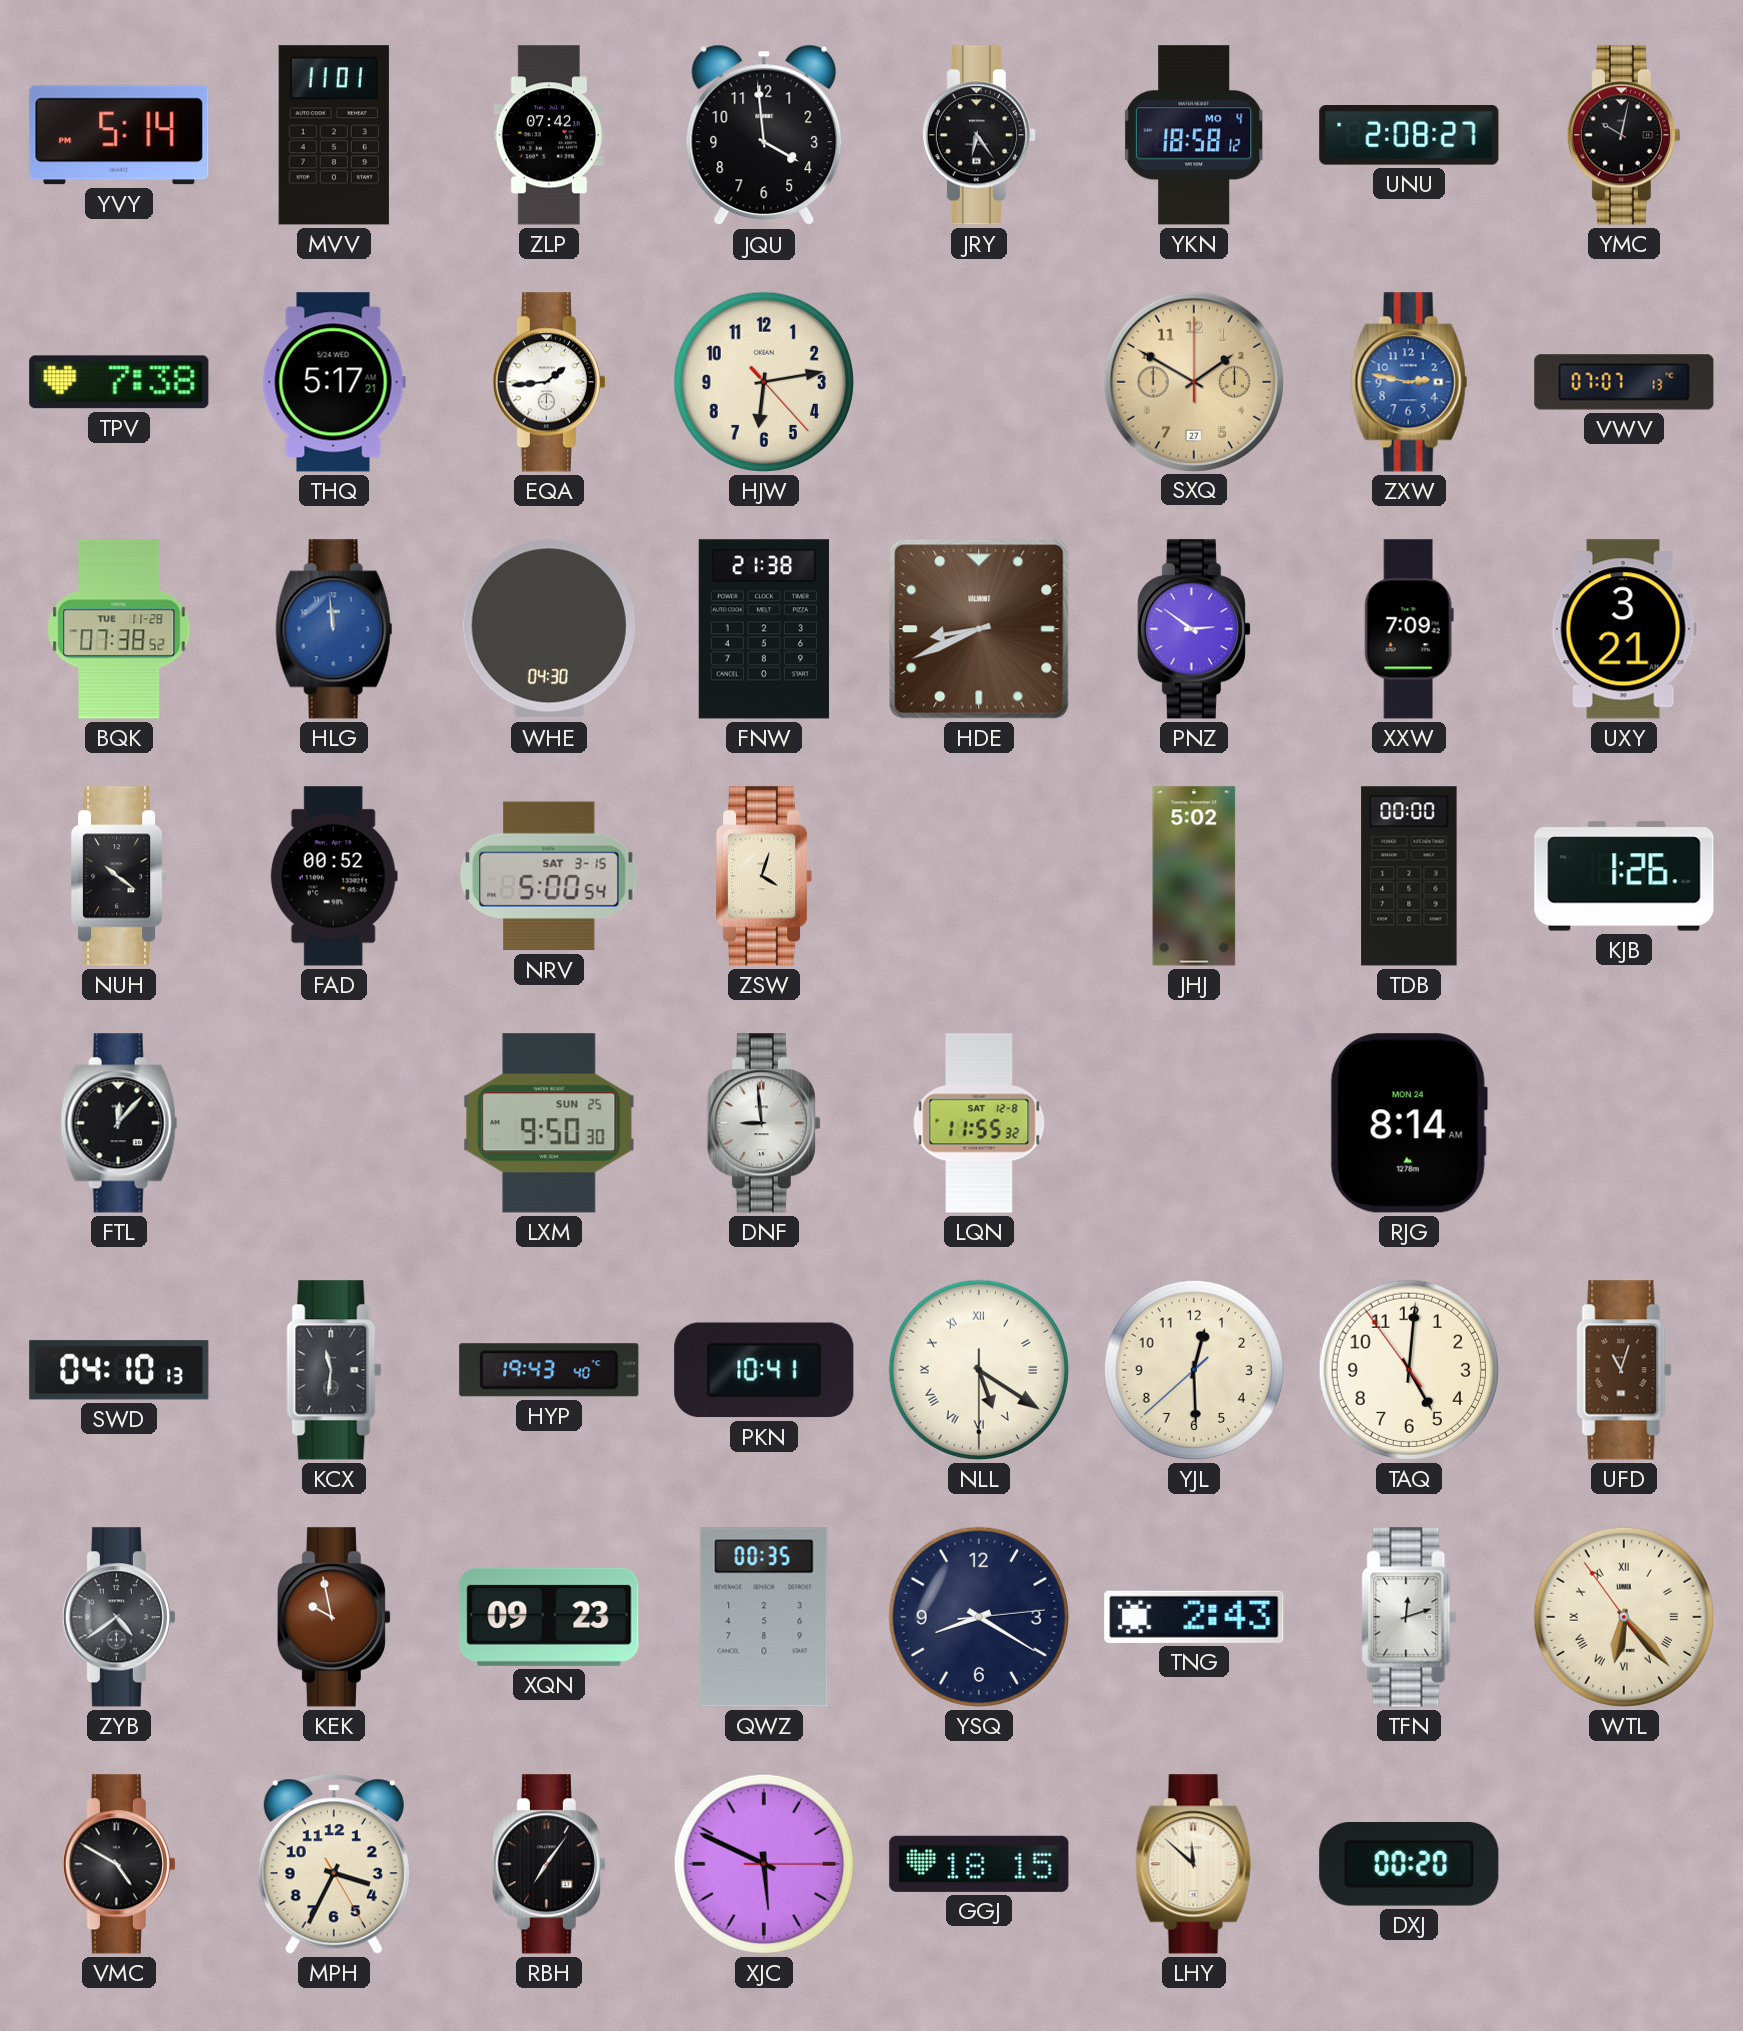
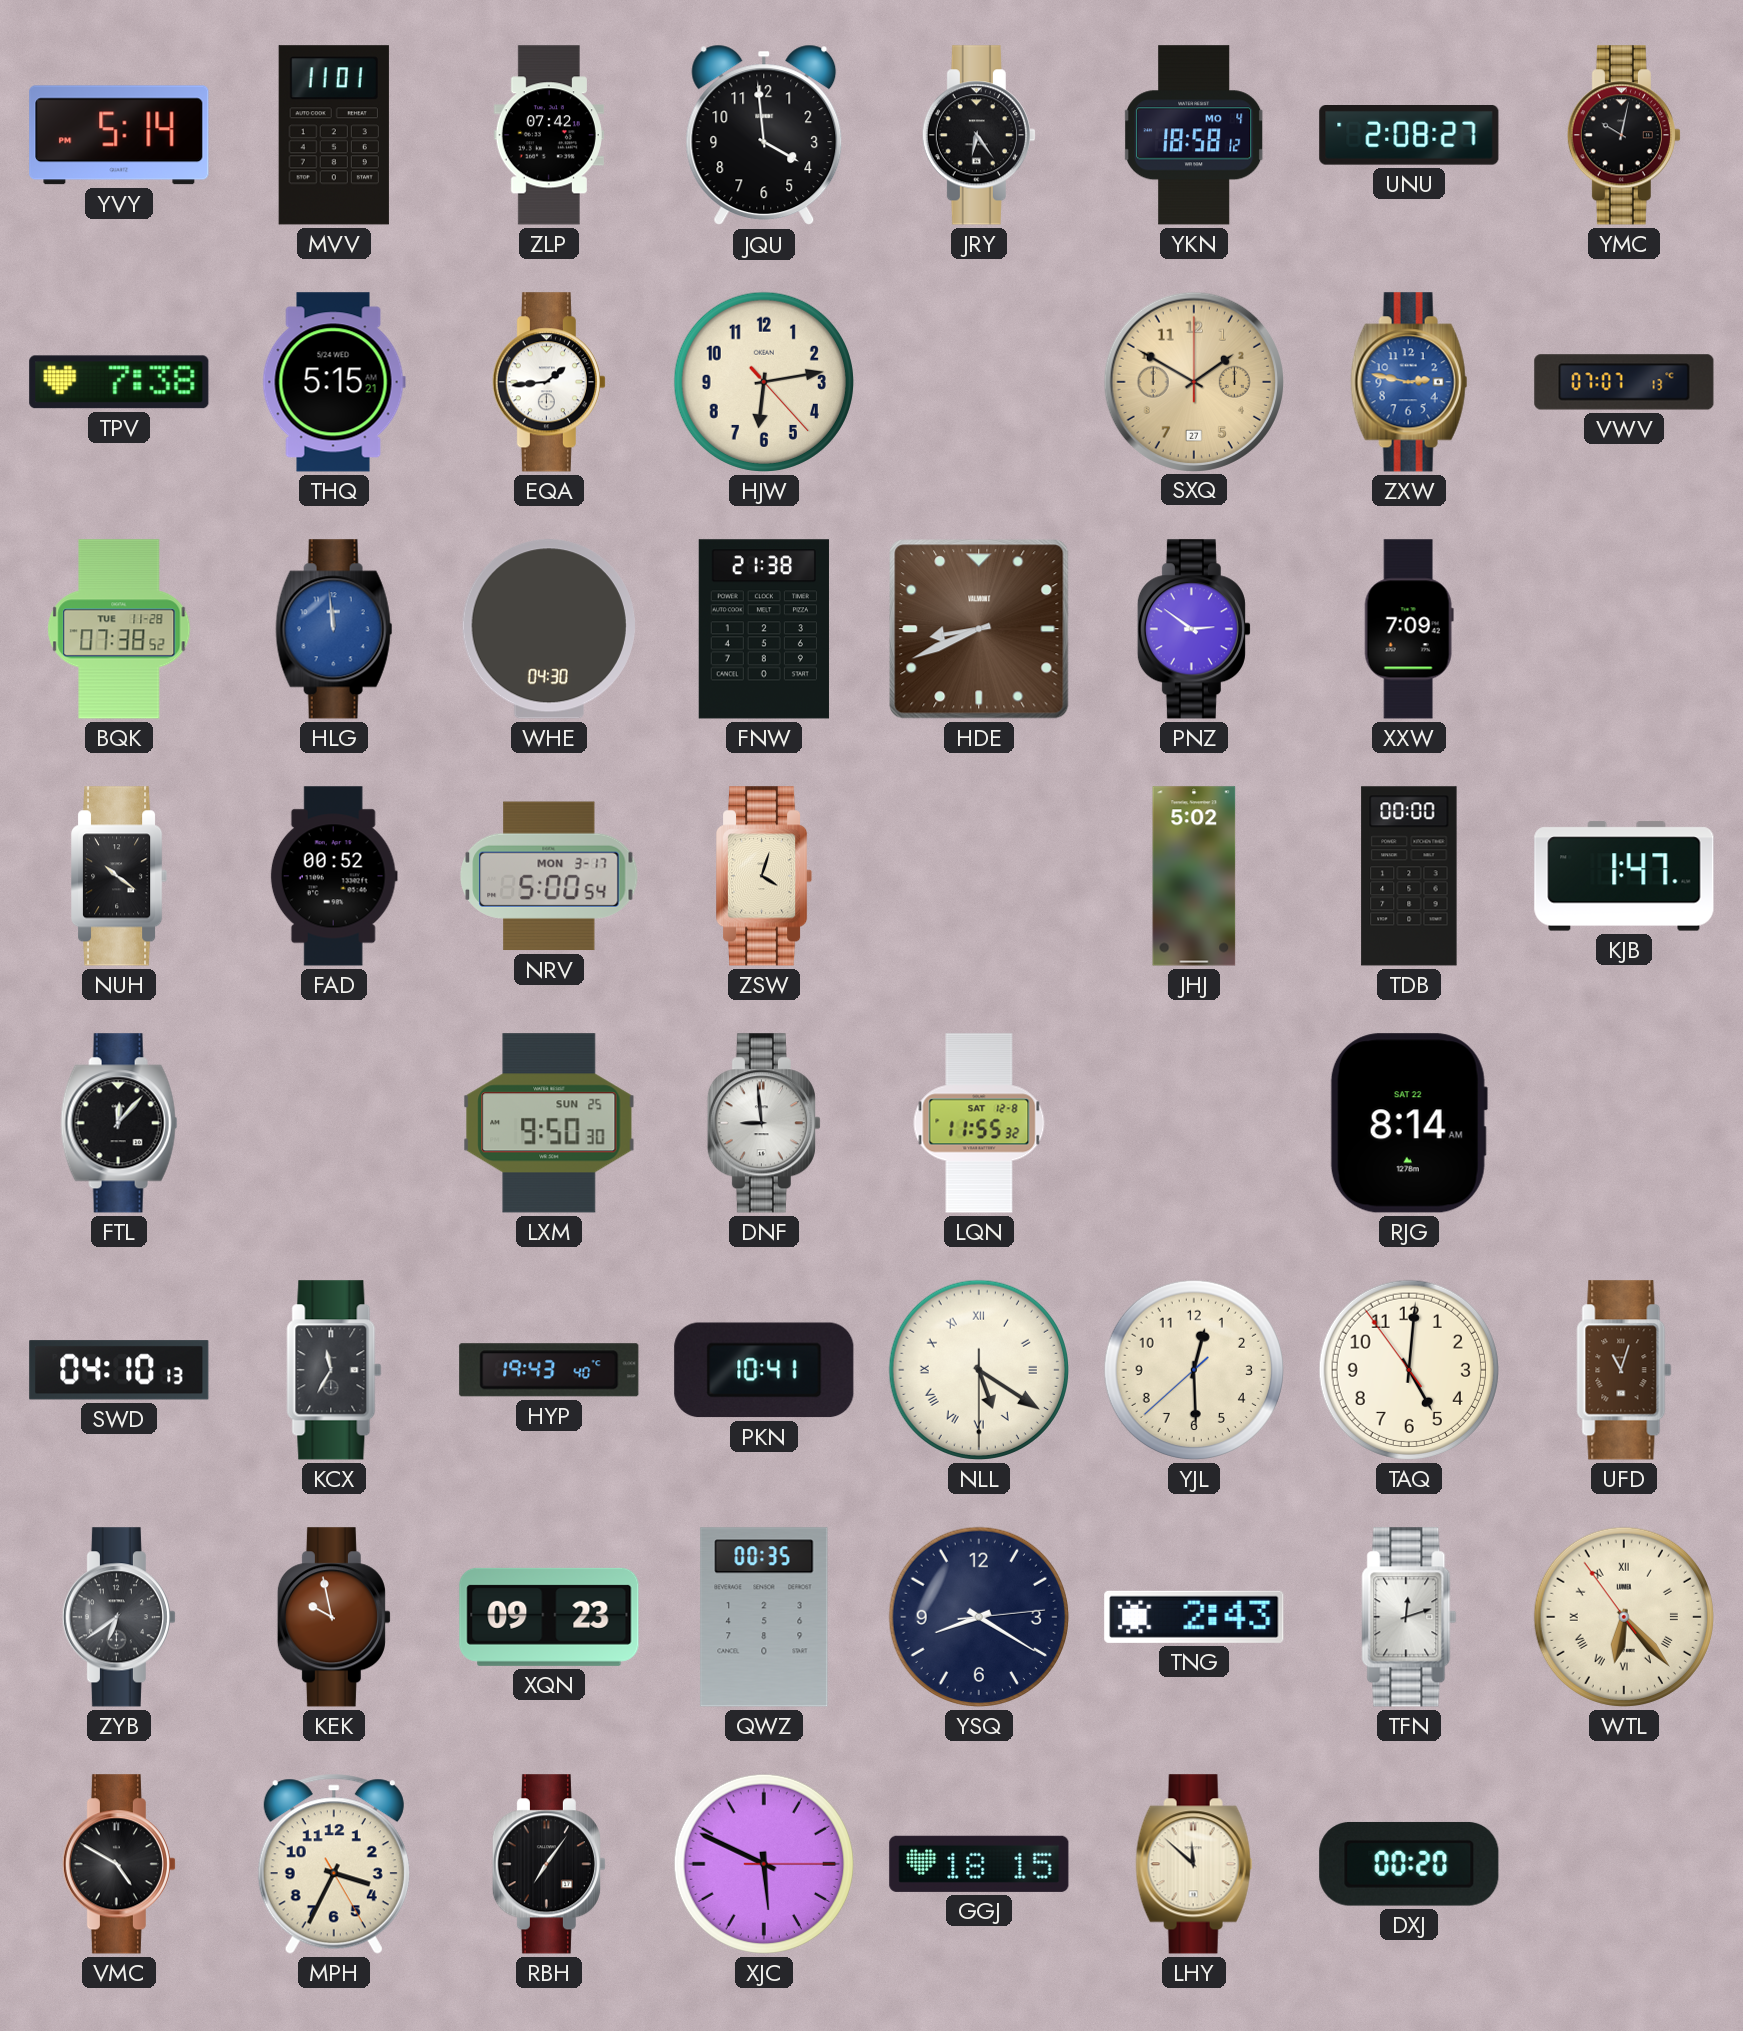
THQ: 5:17 -> 5:15 (334, 382)
UXY: 3:21 -> none (1624, 629)
NRV date: SAT 3-15 -> MON 3-17 (549, 876)
KJB: 1:26 -> 1:47 (1624, 876)
RJG date: MON 24 -> SAT 22 (1409, 1123)
KCX: 11:31 -> 11:35 (334, 1370)
ZYB: 4:39 -> 6:39 (119, 1617)
